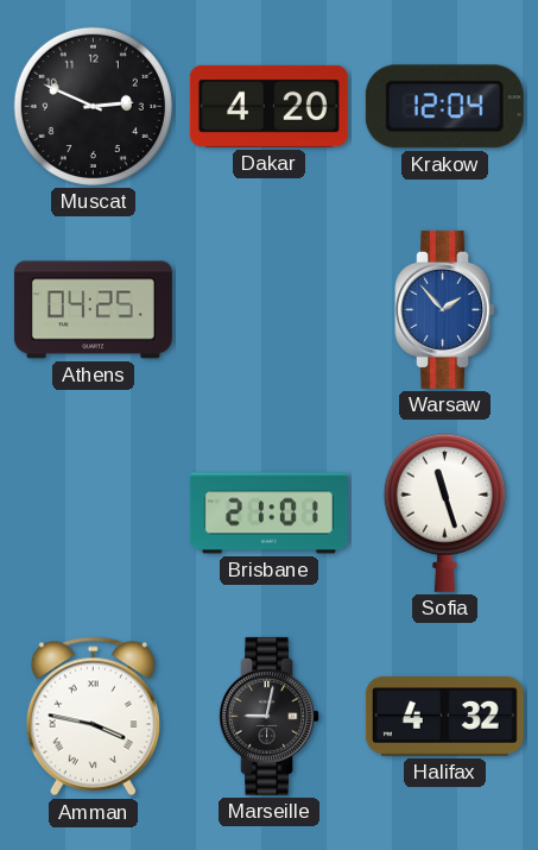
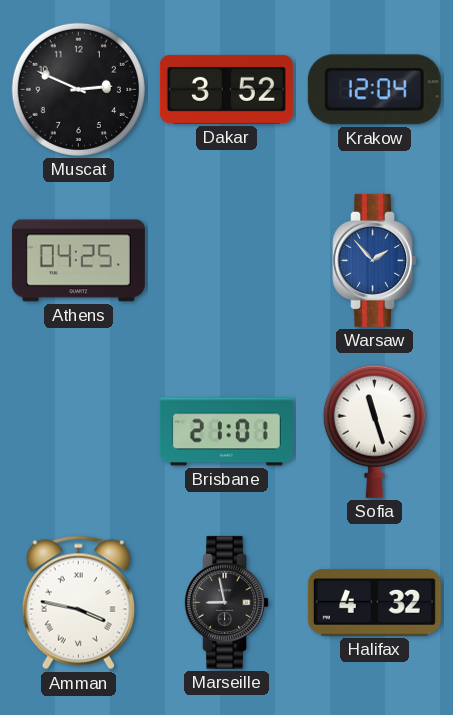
Dakar: 4:20 -> 3:52 (226, 89)
Marseille: 9:02 -> 8:58 (227, 602)
